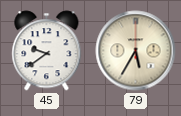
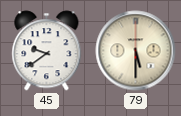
79: 5:35 -> 5:30 (136, 51)
